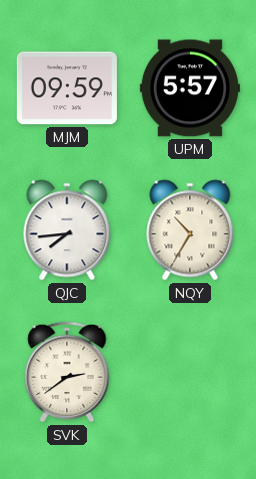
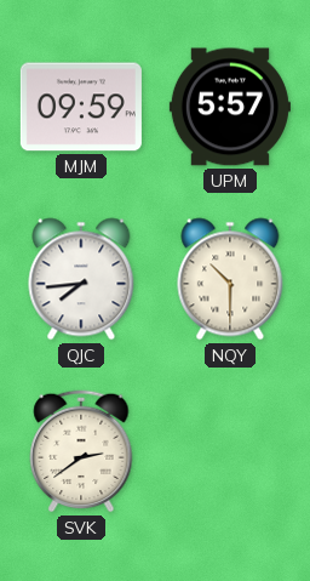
NQY: 10:35 -> 10:30 (230, 279)
